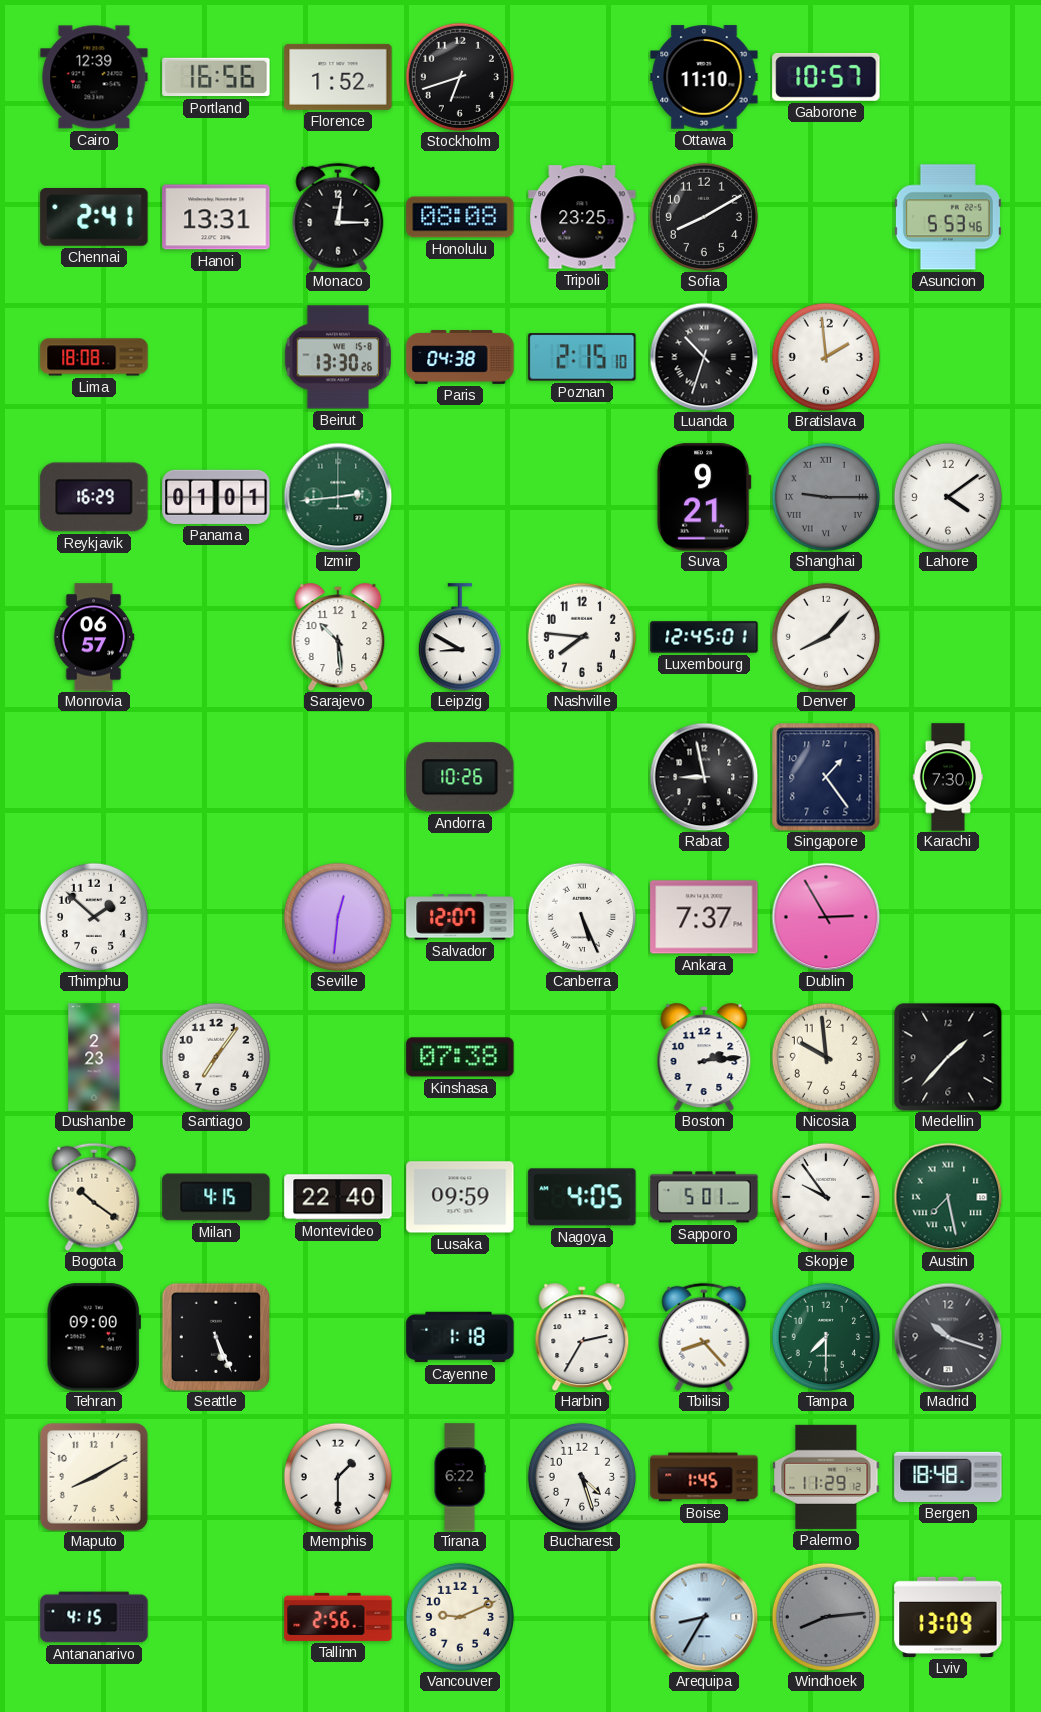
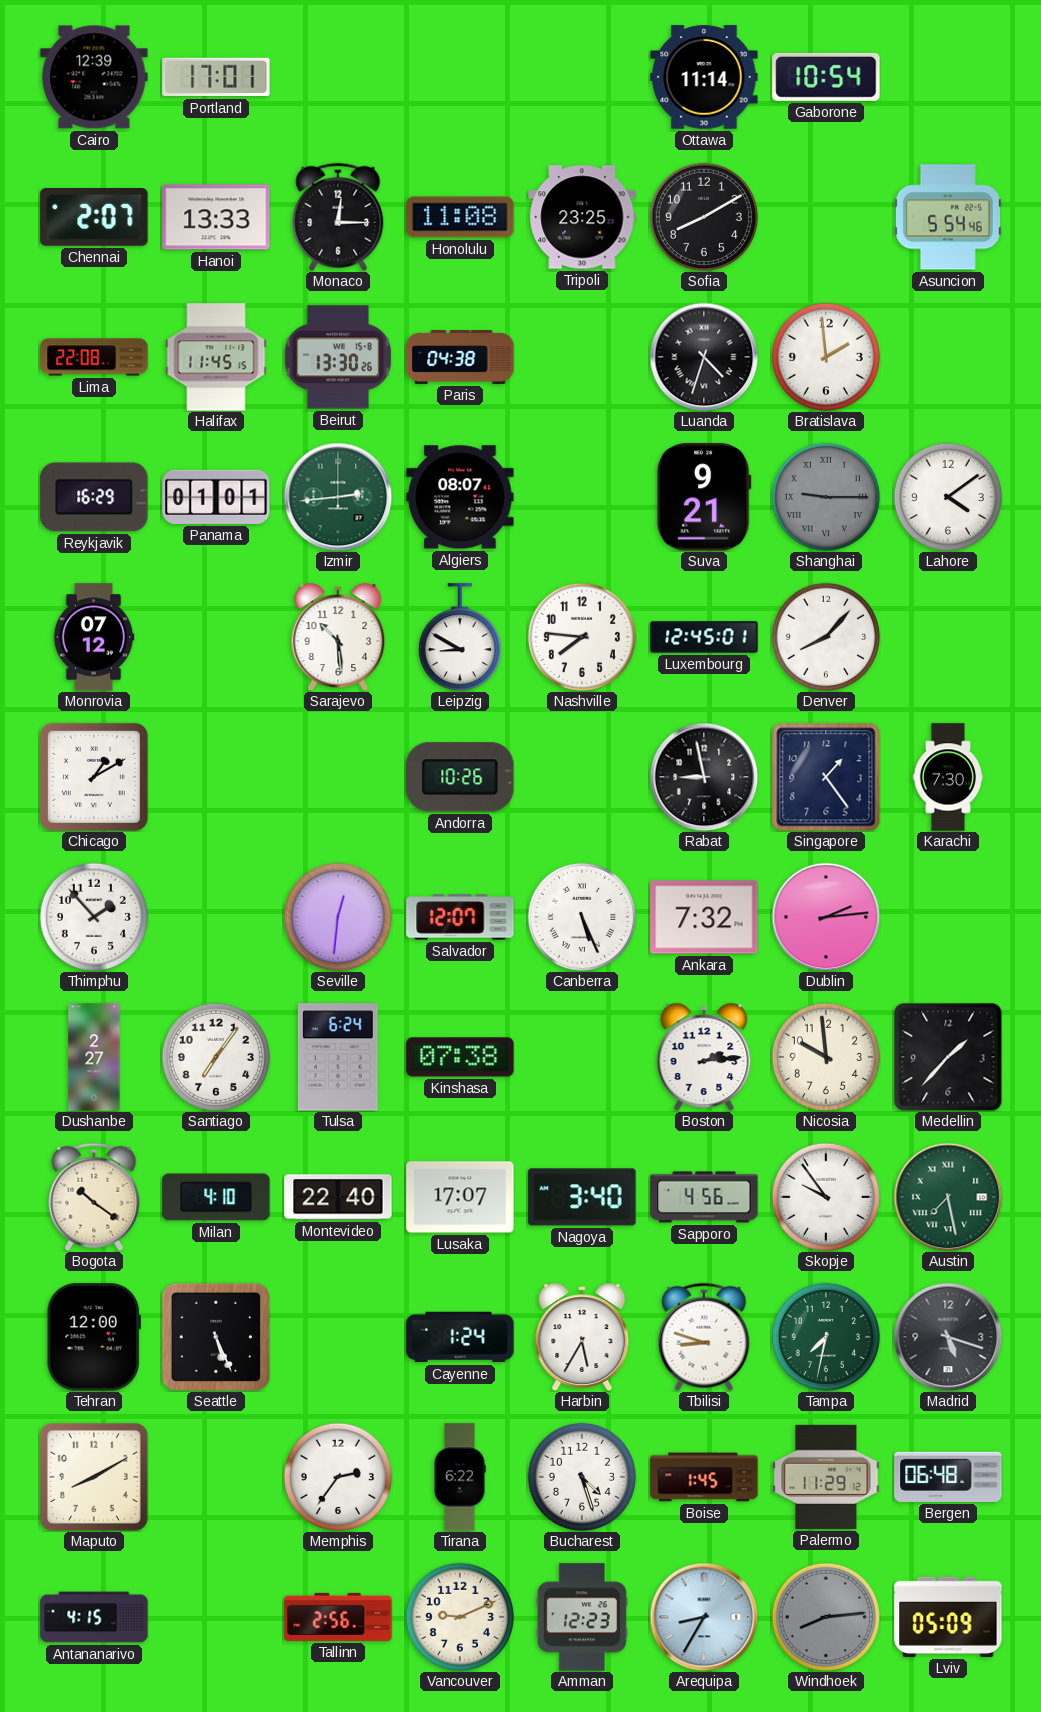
Portland: 16:56 -> 17:01 (216, 77)
Florence: 1:52 -> none (338, 77)
Stockholm: 6:42 -> none (460, 77)
Ottawa: 11:10 -> 11:14 (704, 77)
Gaborone: 10:57 -> 10:54 (826, 77)
Chennai: 2:41 -> 2:07 (94, 218)
Hanoi: 13:31 -> 13:33 (216, 217)
Honolulu: 08:08 -> 11:08 (460, 217)
Asuncion: 5:53 -> 5:54 (948, 217)
Lima: 18:08 -> 22:08 (94, 357)
Halifax: none -> 11:45 (216, 357)
Poznan: 2:15 -> none (582, 357)
Luanda: 10:33 -> 4:33 (704, 357)
Algiers: none -> 08:07 (460, 497)
Monrovia: 06:57 -> 07:12 (94, 637)
Chicago: none -> 1:10 (94, 777)
Thimphu: 1:52 -> 1:53 (94, 917)
Ankara: 7:37 -> 7:32 (704, 917)
Dublin: 2:55 -> 2:14 (826, 917)
Dushanbe: 2:23 -> 2:27 (94, 1057)
Tulsa: none -> 6:24 (338, 1057)
Milan: 4:15 -> 4:10 (216, 1197)
Lusaka: 09:59 -> 17:07 (460, 1197)
Nagoya: 4:05 -> 3:40 (582, 1197)
Sapporo: 5:01 -> 4:56 (704, 1197)
Tehran: 09:00 -> 12:00 (94, 1337)
Cayenne: 1:18 -> 1:24 (460, 1337)
Harbin: 2:35 -> 5:35 (582, 1337)
Tbilisi: 8:23 -> 8:48 (704, 1337)
Tampa: 7:30 -> 7:32 (826, 1337)
Madrid: 10:18 -> 5:18 (948, 1337)
Memphis: 1:30 -> 2:36 (338, 1477)
Bergen: 18:48 -> 06:48 (948, 1477)
Amman: none -> 12:23 (582, 1617)
Lviv: 13:09 -> 05:09 (948, 1617)
